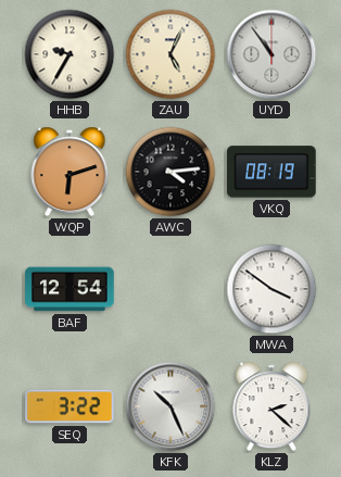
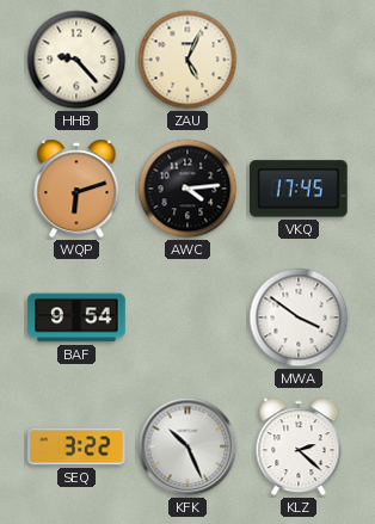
HHB: 9:35 -> 9:23 (76, 60)
UYD: 10:54 -> none (271, 54)
VKQ: 08:19 -> 17:45 (300, 189)
BAF: 12:54 -> 9:54 (76, 318)
